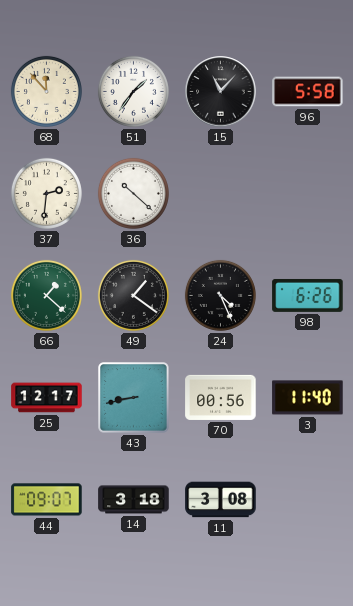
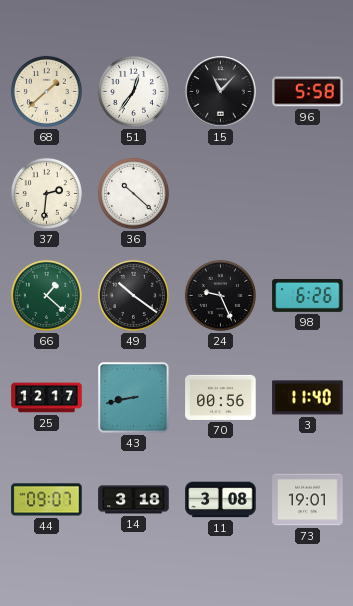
68: 11:53 -> 1:38 (46, 91)
51: 1:36 -> 12:36 (133, 91)
49: 1:21 -> 10:21 (133, 295)
24: 4:26 -> 9:26 (220, 295)
73: none -> 19:01 (308, 500)
